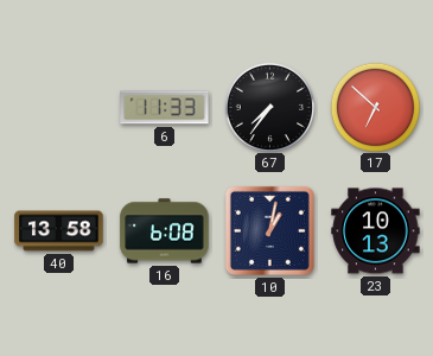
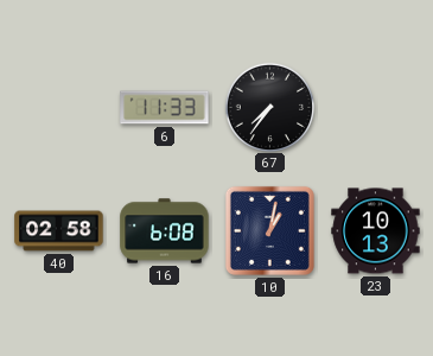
17: 6:52 -> none (375, 107)
40: 13:58 -> 02:58 (59, 231)
